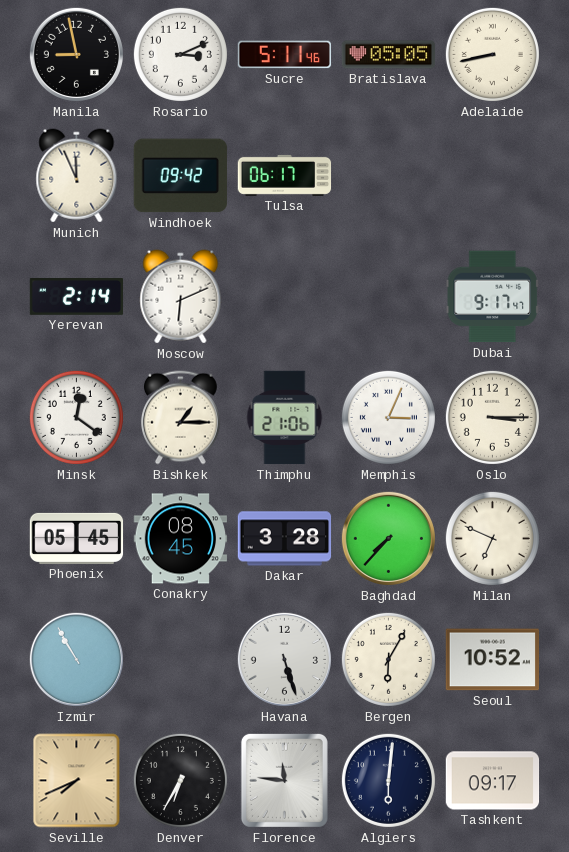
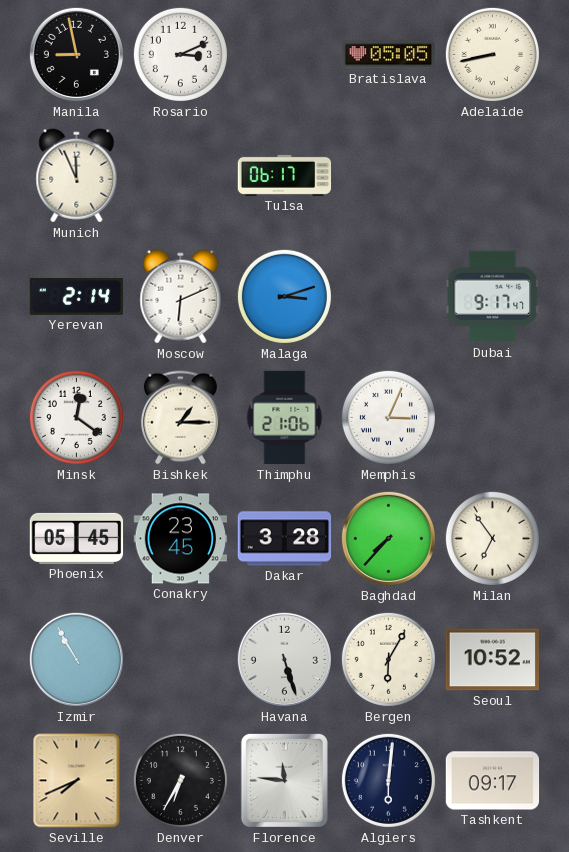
Sucre: 5:11 -> none (285, 55)
Windhoek: 09:42 -> none (180, 176)
Malaga: none -> 3:12 (284, 296)
Oslo: 3:15 -> none (492, 417)
Conakry: 08:45 -> 23:45 (181, 539)
Milan: 6:49 -> 6:54 (492, 538)
